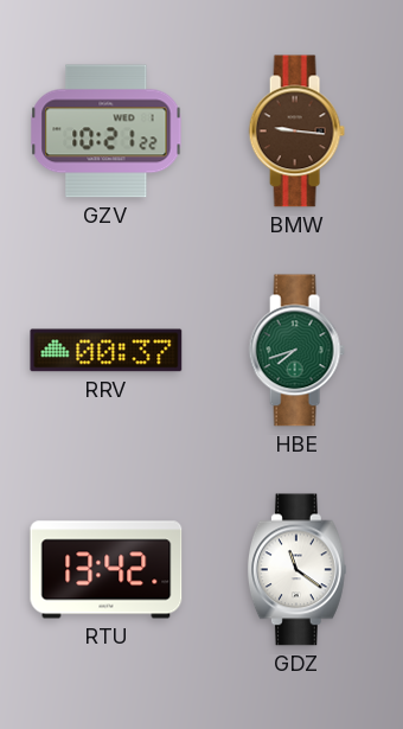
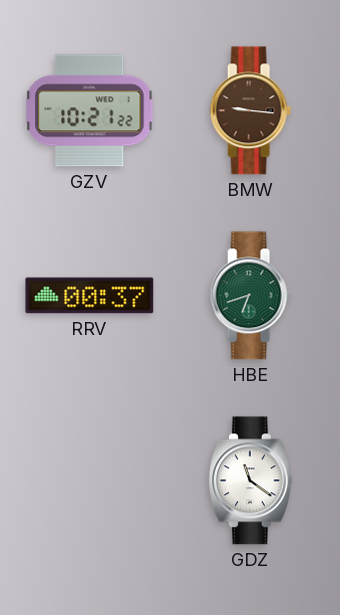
HBE: 7:42 -> 6:42 (250, 296)
RTU: 13:42 -> none (107, 570)
